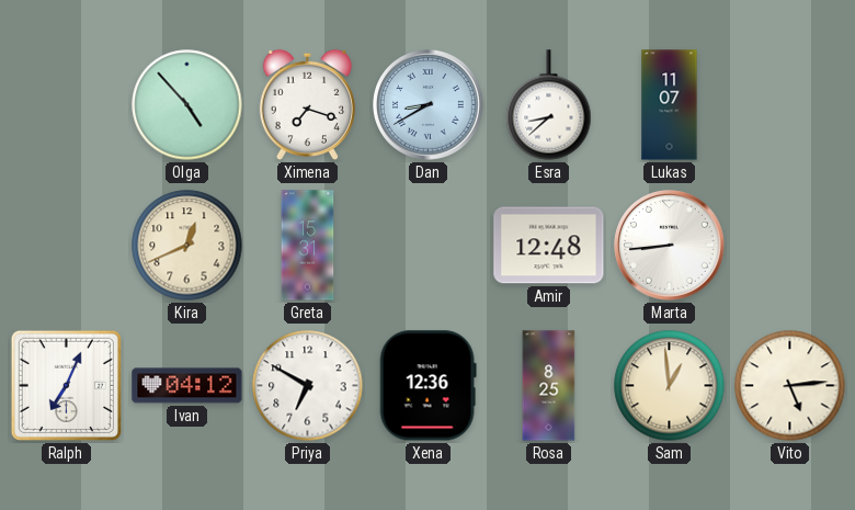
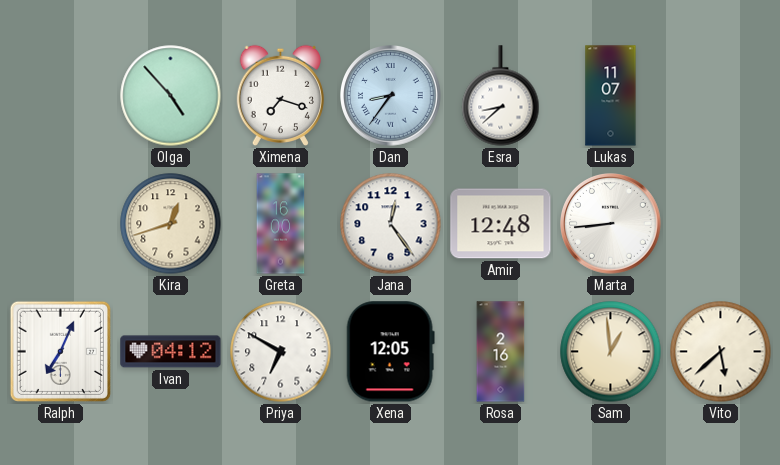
Dan: 8:40 -> 8:36 (391, 96)
Kira: 12:41 -> 12:42 (171, 224)
Greta: 15:31 -> 16:00 (281, 224)
Jana: none -> 12:24 (391, 224)
Xena: 12:36 -> 12:05 (390, 352)
Rosa: 8:25 -> 2:16 (501, 352)
Vito: 5:14 -> 5:38 (721, 352)
